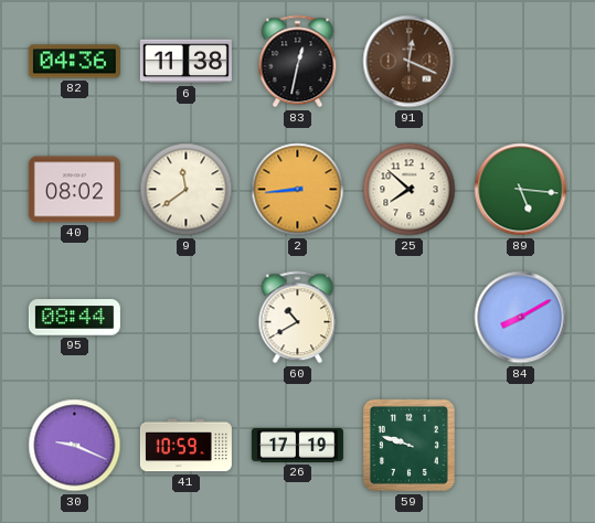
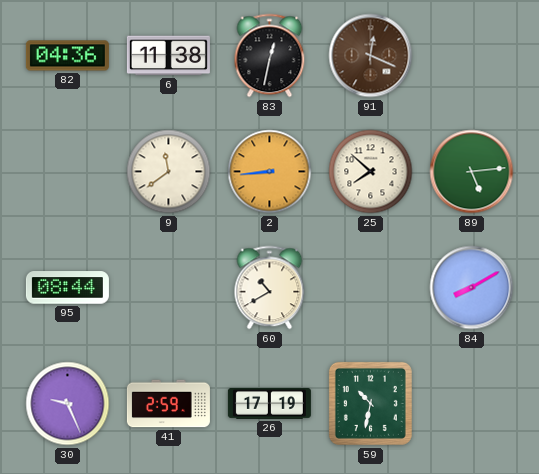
40: 08:02 -> none (74, 190)
89: 5:16 -> 5:14 (472, 172)
30: 9:19 -> 9:26 (68, 404)
41: 10:59 -> 2:59 (168, 404)
59: 9:48 -> 10:32 (370, 403)
